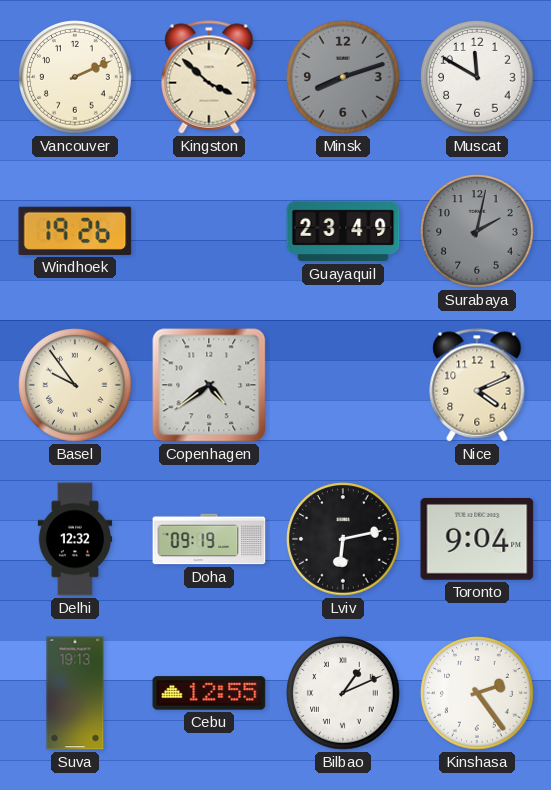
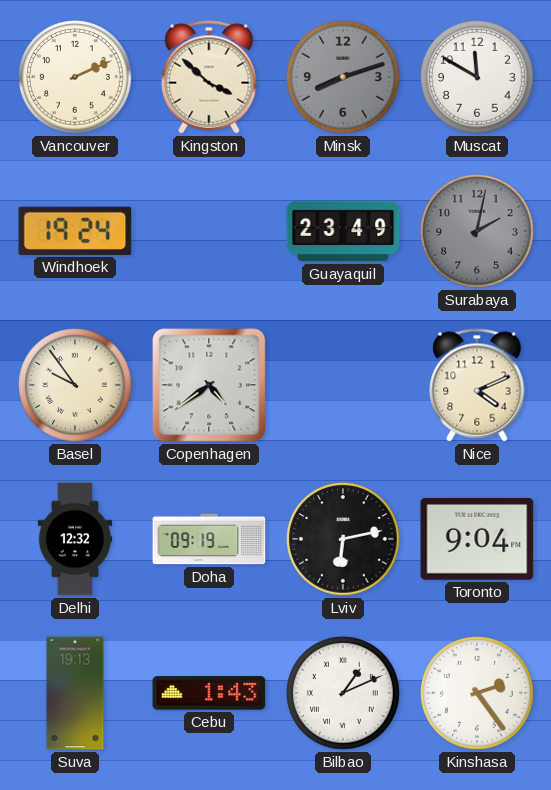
Windhoek: 19:26 -> 19:24 (75, 231)
Cebu: 12:55 -> 1:43 (209, 693)
